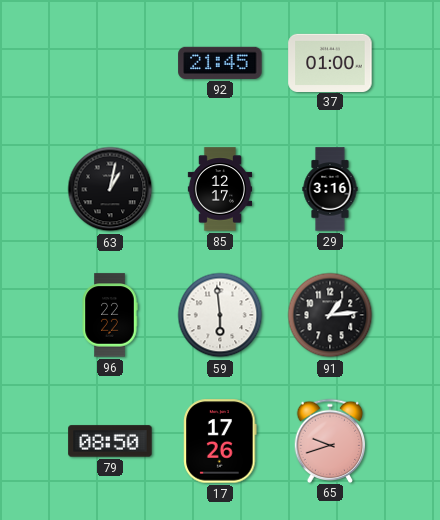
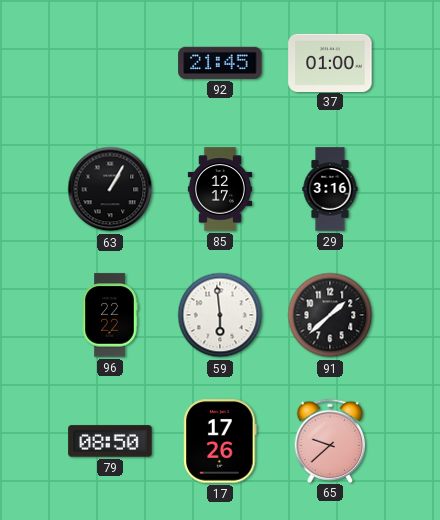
63: 1:02 -> 1:05 (110, 189)
91: 1:14 -> 1:38 (330, 315)
65: 9:42 -> 9:38 (330, 440)
